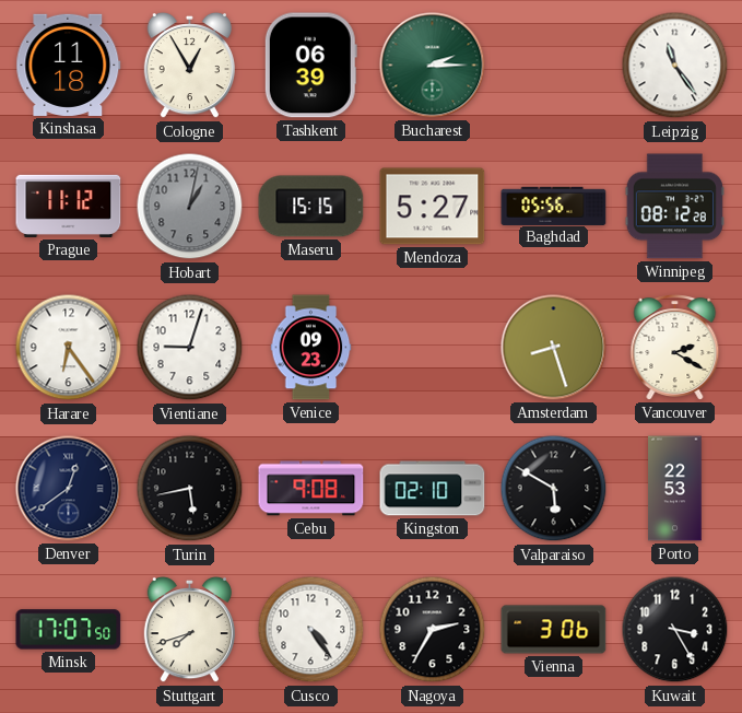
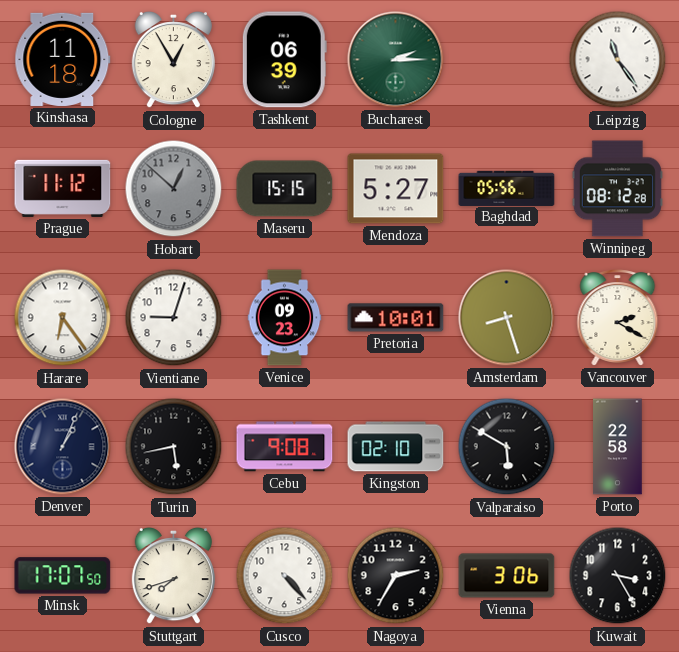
Hobart: 1:02 -> 12:52 (174, 189)
Pretoria: none -> 10:01 (396, 318)
Denver: 12:39 -> 1:04 (63, 447)
Porto: 22:53 -> 22:58 (618, 447)
Cusco: 4:24 -> 4:23 (285, 576)
